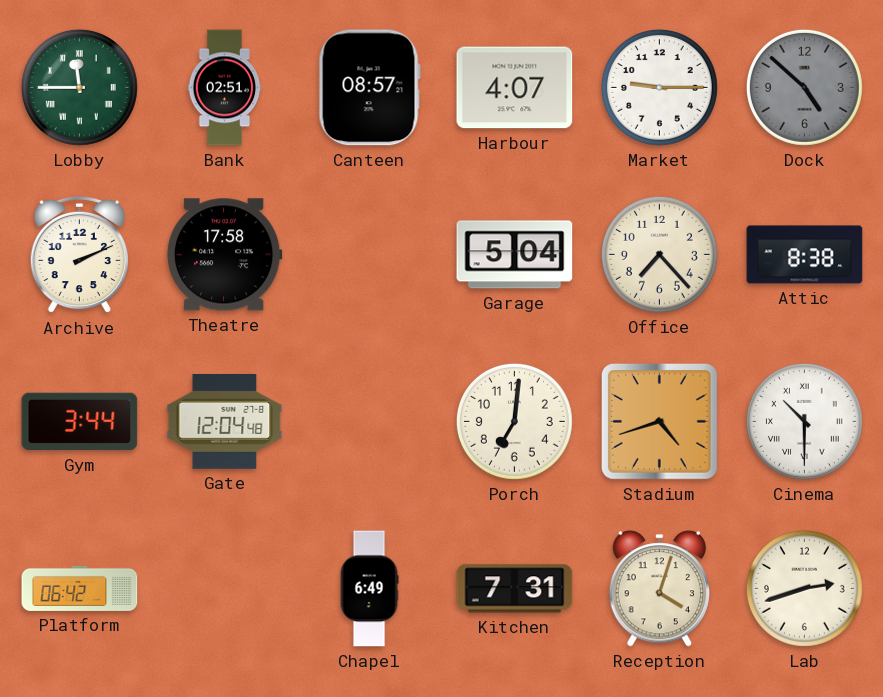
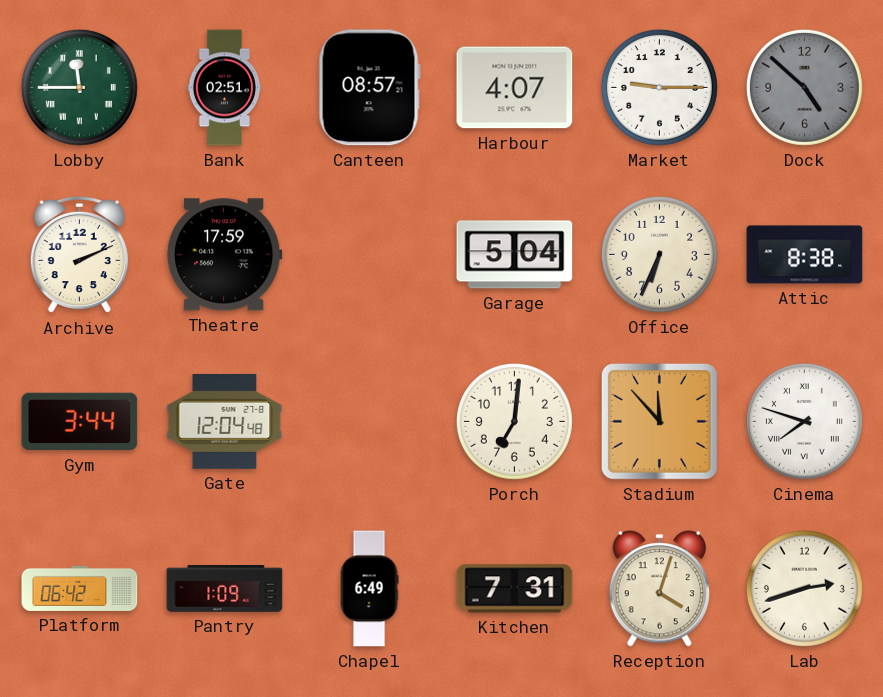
Theatre: 17:58 -> 17:59 (224, 255)
Office: 7:23 -> 6:34 (659, 254)
Stadium: 4:42 -> 11:53 (659, 421)
Cinema: 10:30 -> 7:48 (804, 421)
Pantry: none -> 1:09 (225, 589)
